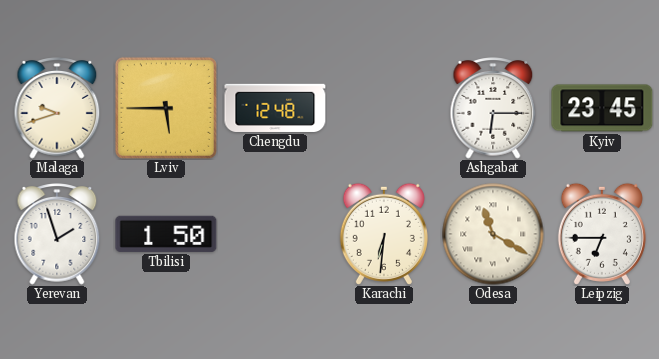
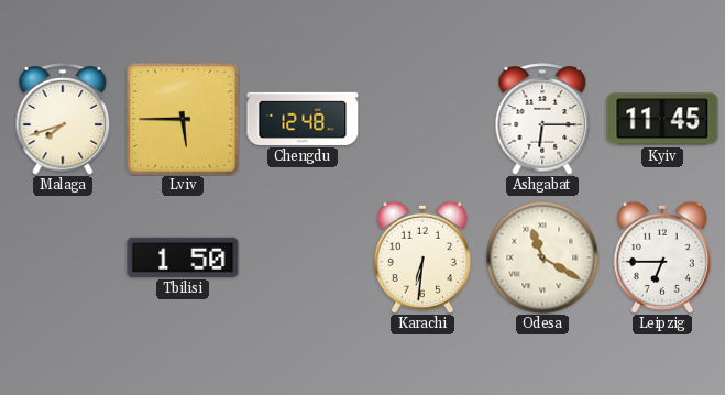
Malaga: 9:42 -> 7:42 (63, 119)
Kyiv: 23:45 -> 11:45 (662, 119)
Yerevan: 1:57 -> none (57, 234)
